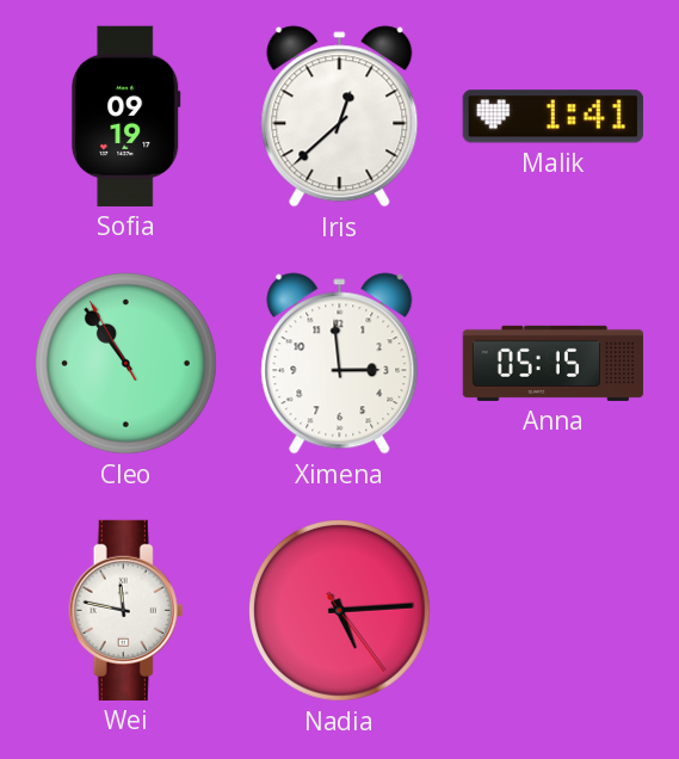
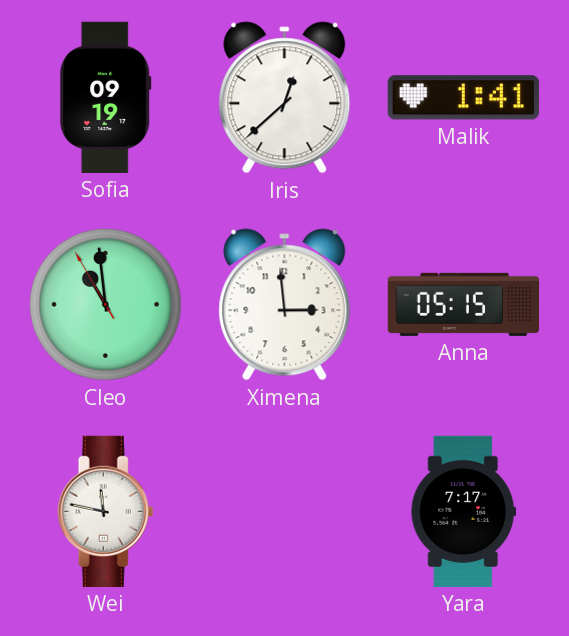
Cleo: 10:53 -> 10:58 (106, 305)
Nadia: 5:14 -> none (340, 611)
Yara: none -> 7:17 (464, 511)
